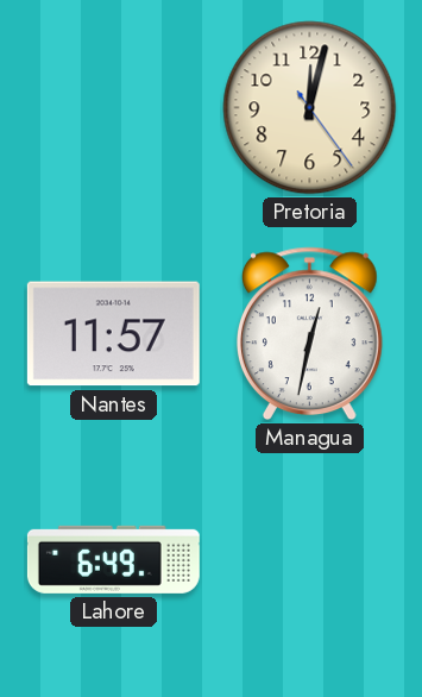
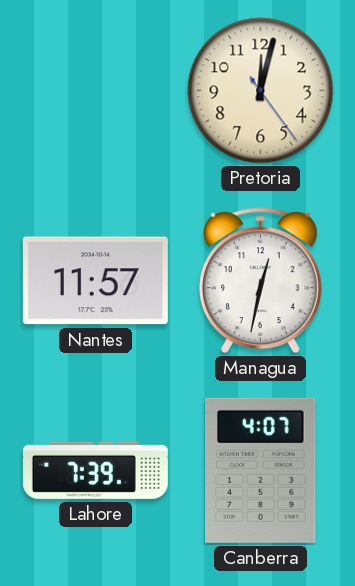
Lahore: 6:49 -> 7:39 (95, 470)
Canberra: none -> 4:07 (261, 470)
